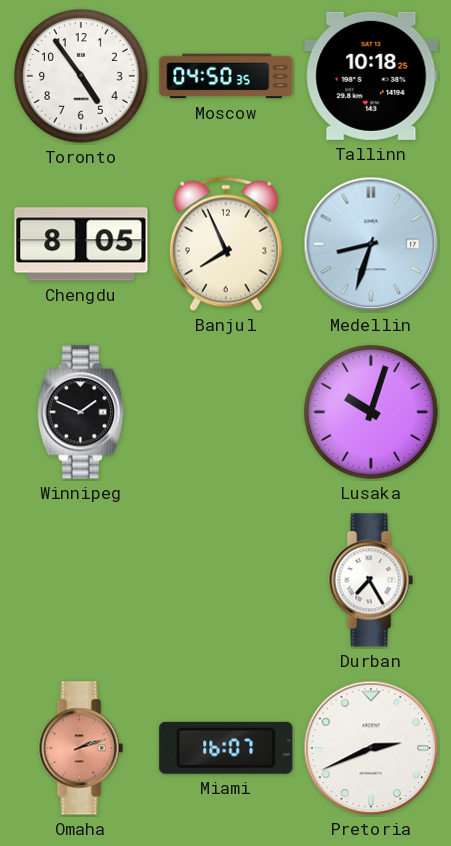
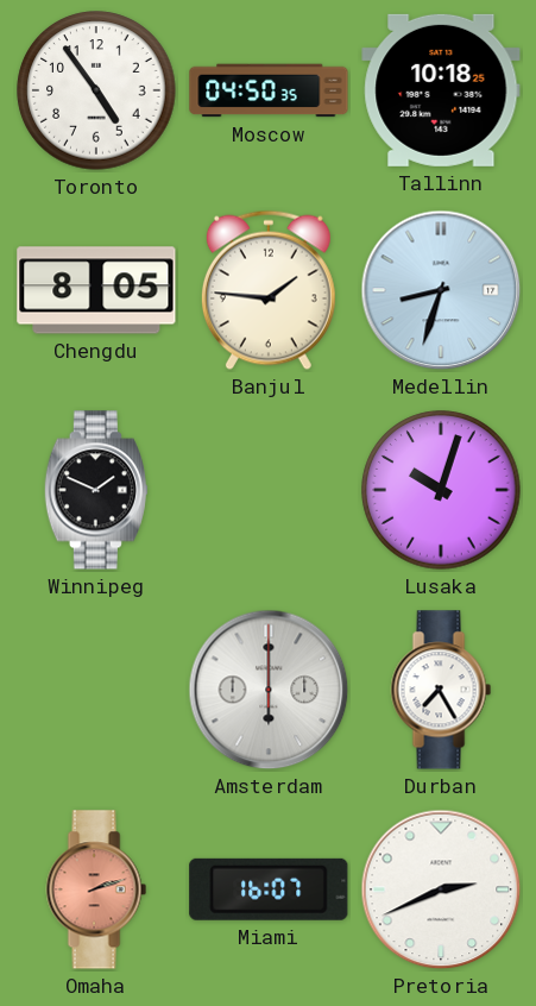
Banjul: 7:56 -> 1:46 (269, 290)
Amsterdam: none -> 6:00 (269, 690)
